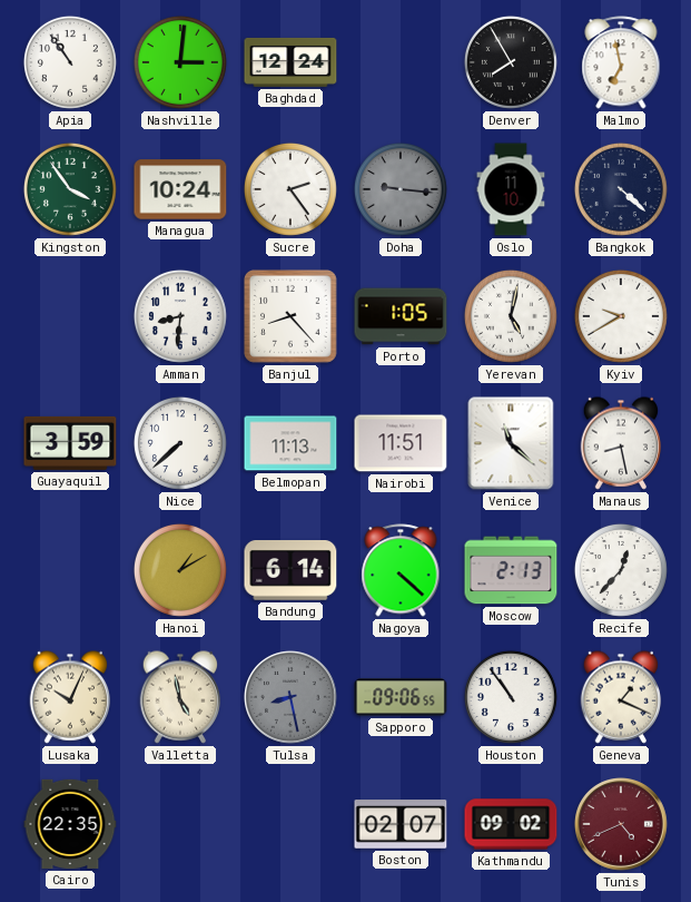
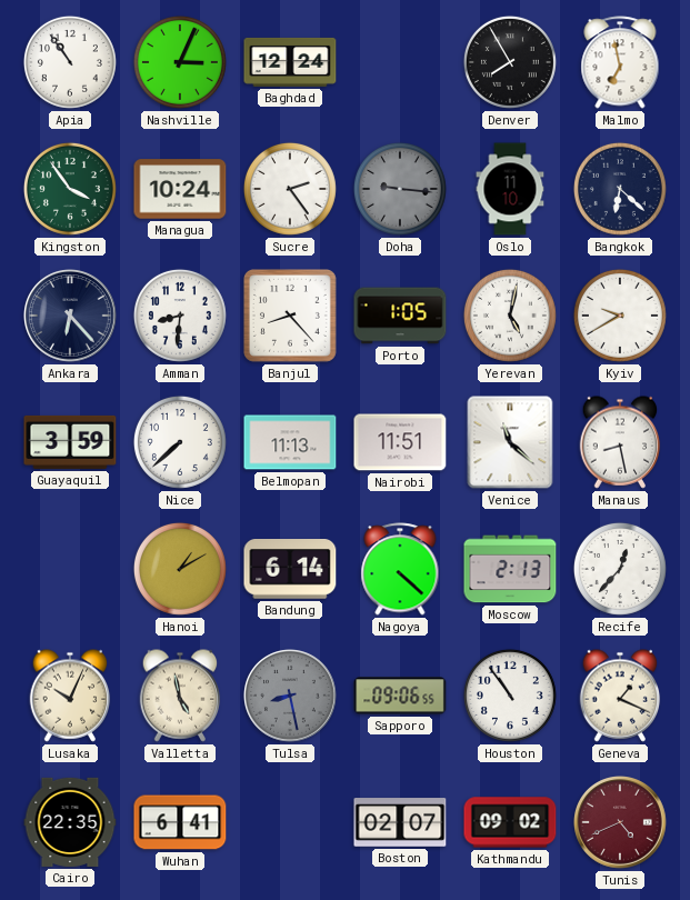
Nashville: 3:01 -> 3:04 (180, 62)
Bangkok: 4:22 -> 6:22 (620, 189)
Ankara: none -> 6:23 (71, 317)
Wuhan: none -> 6:41 (180, 822)
